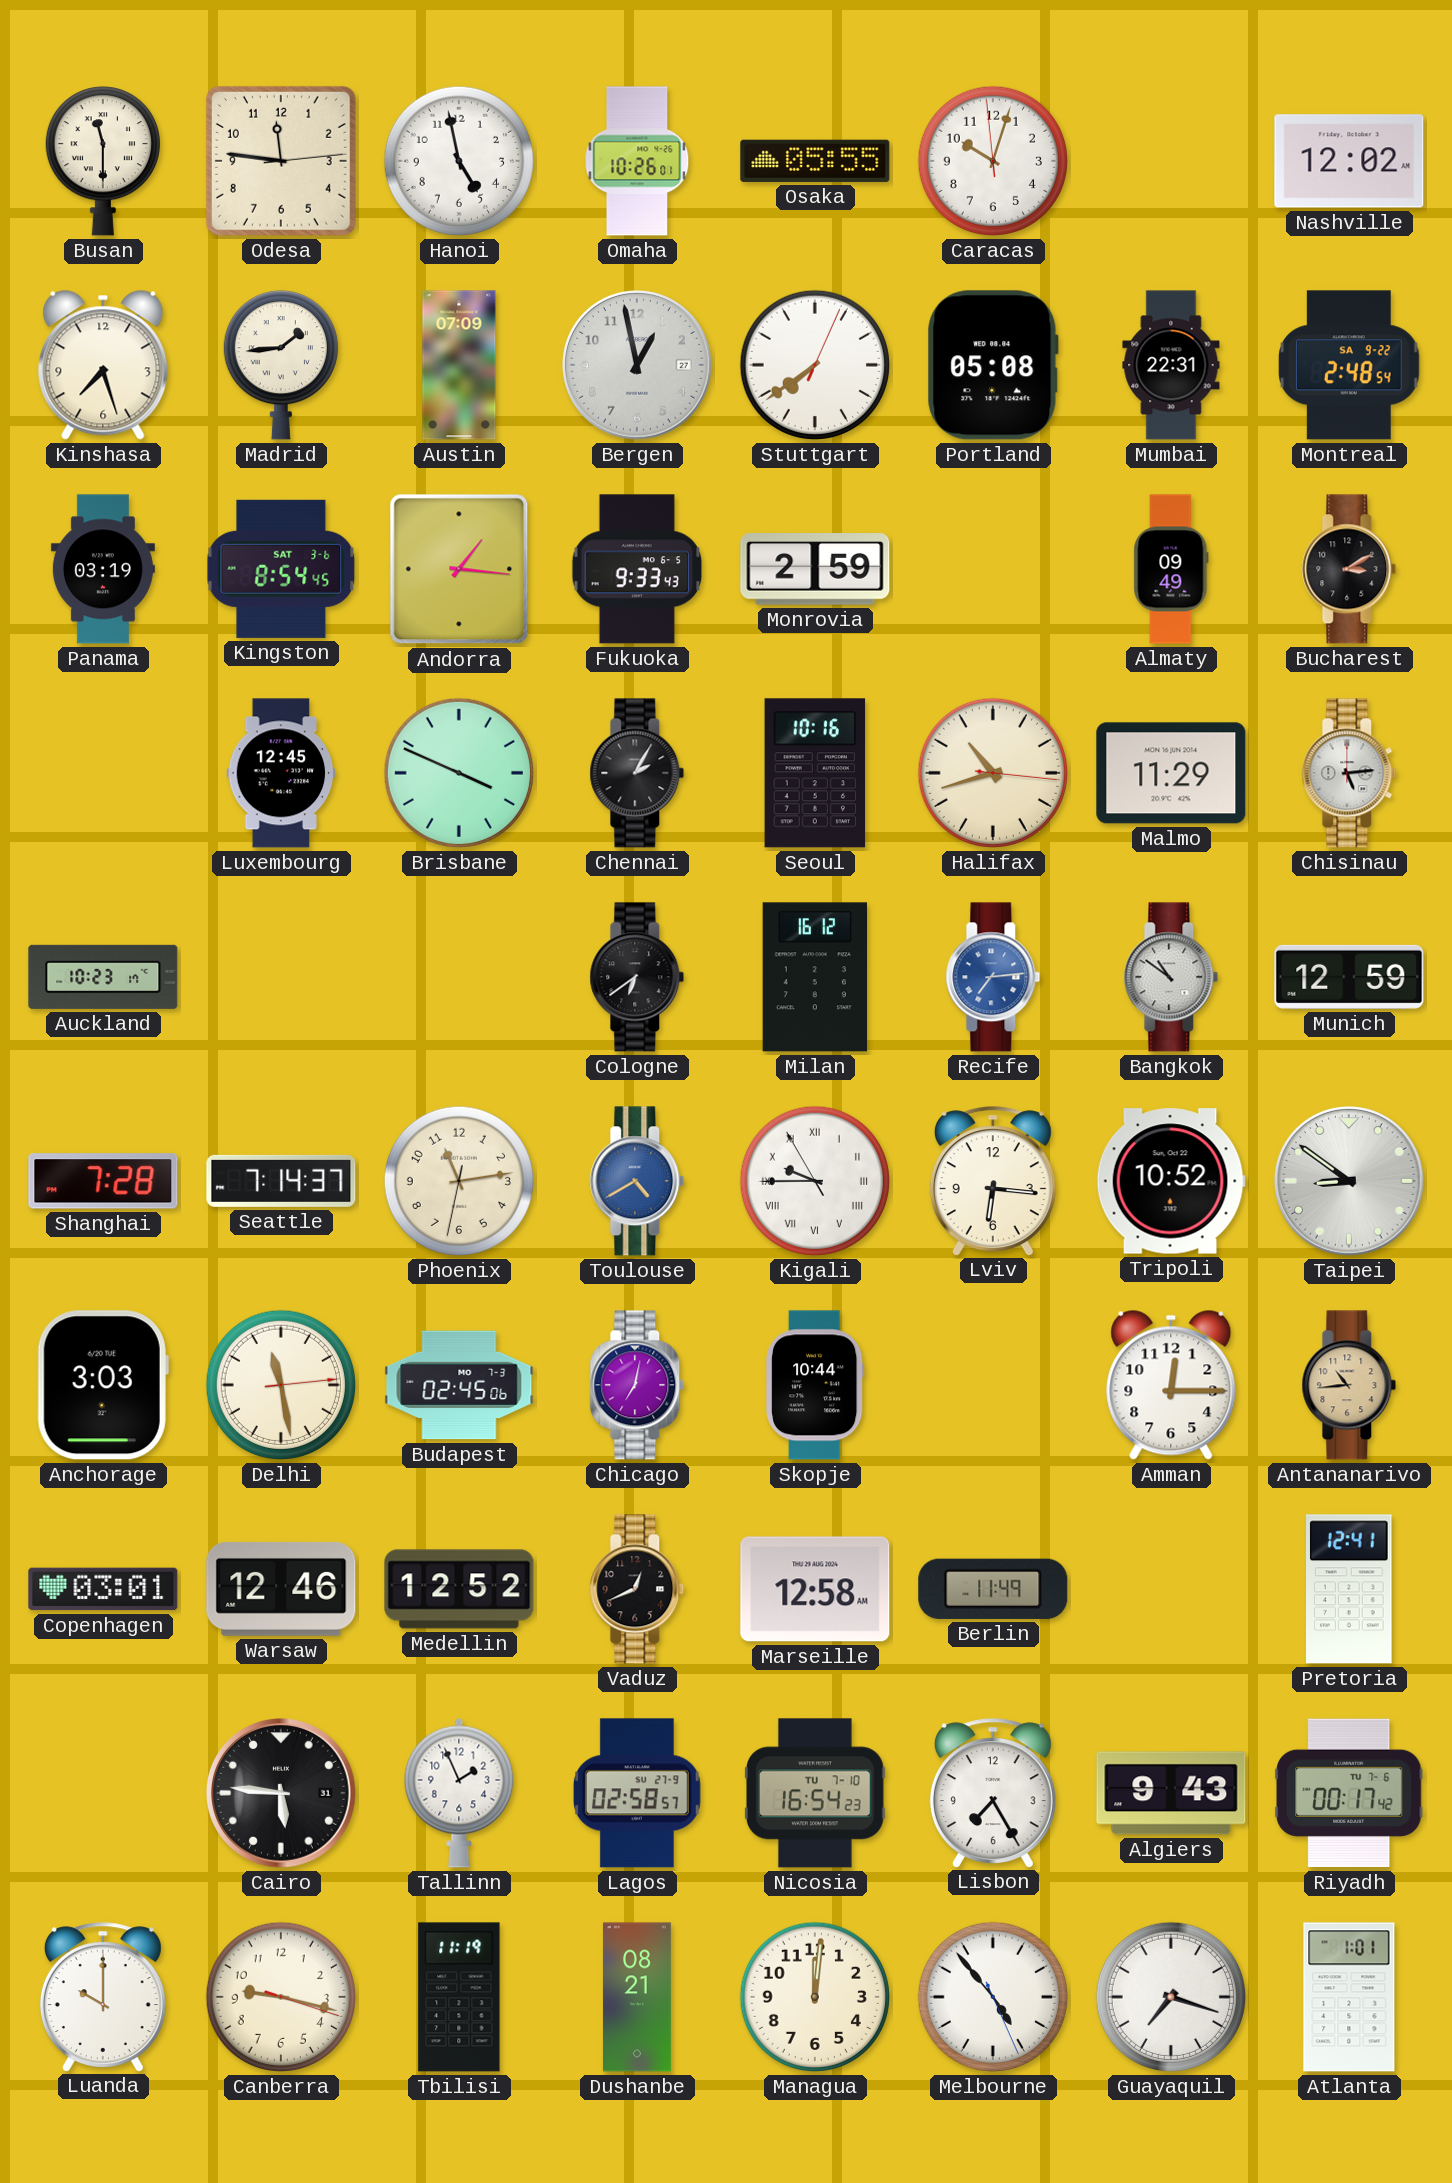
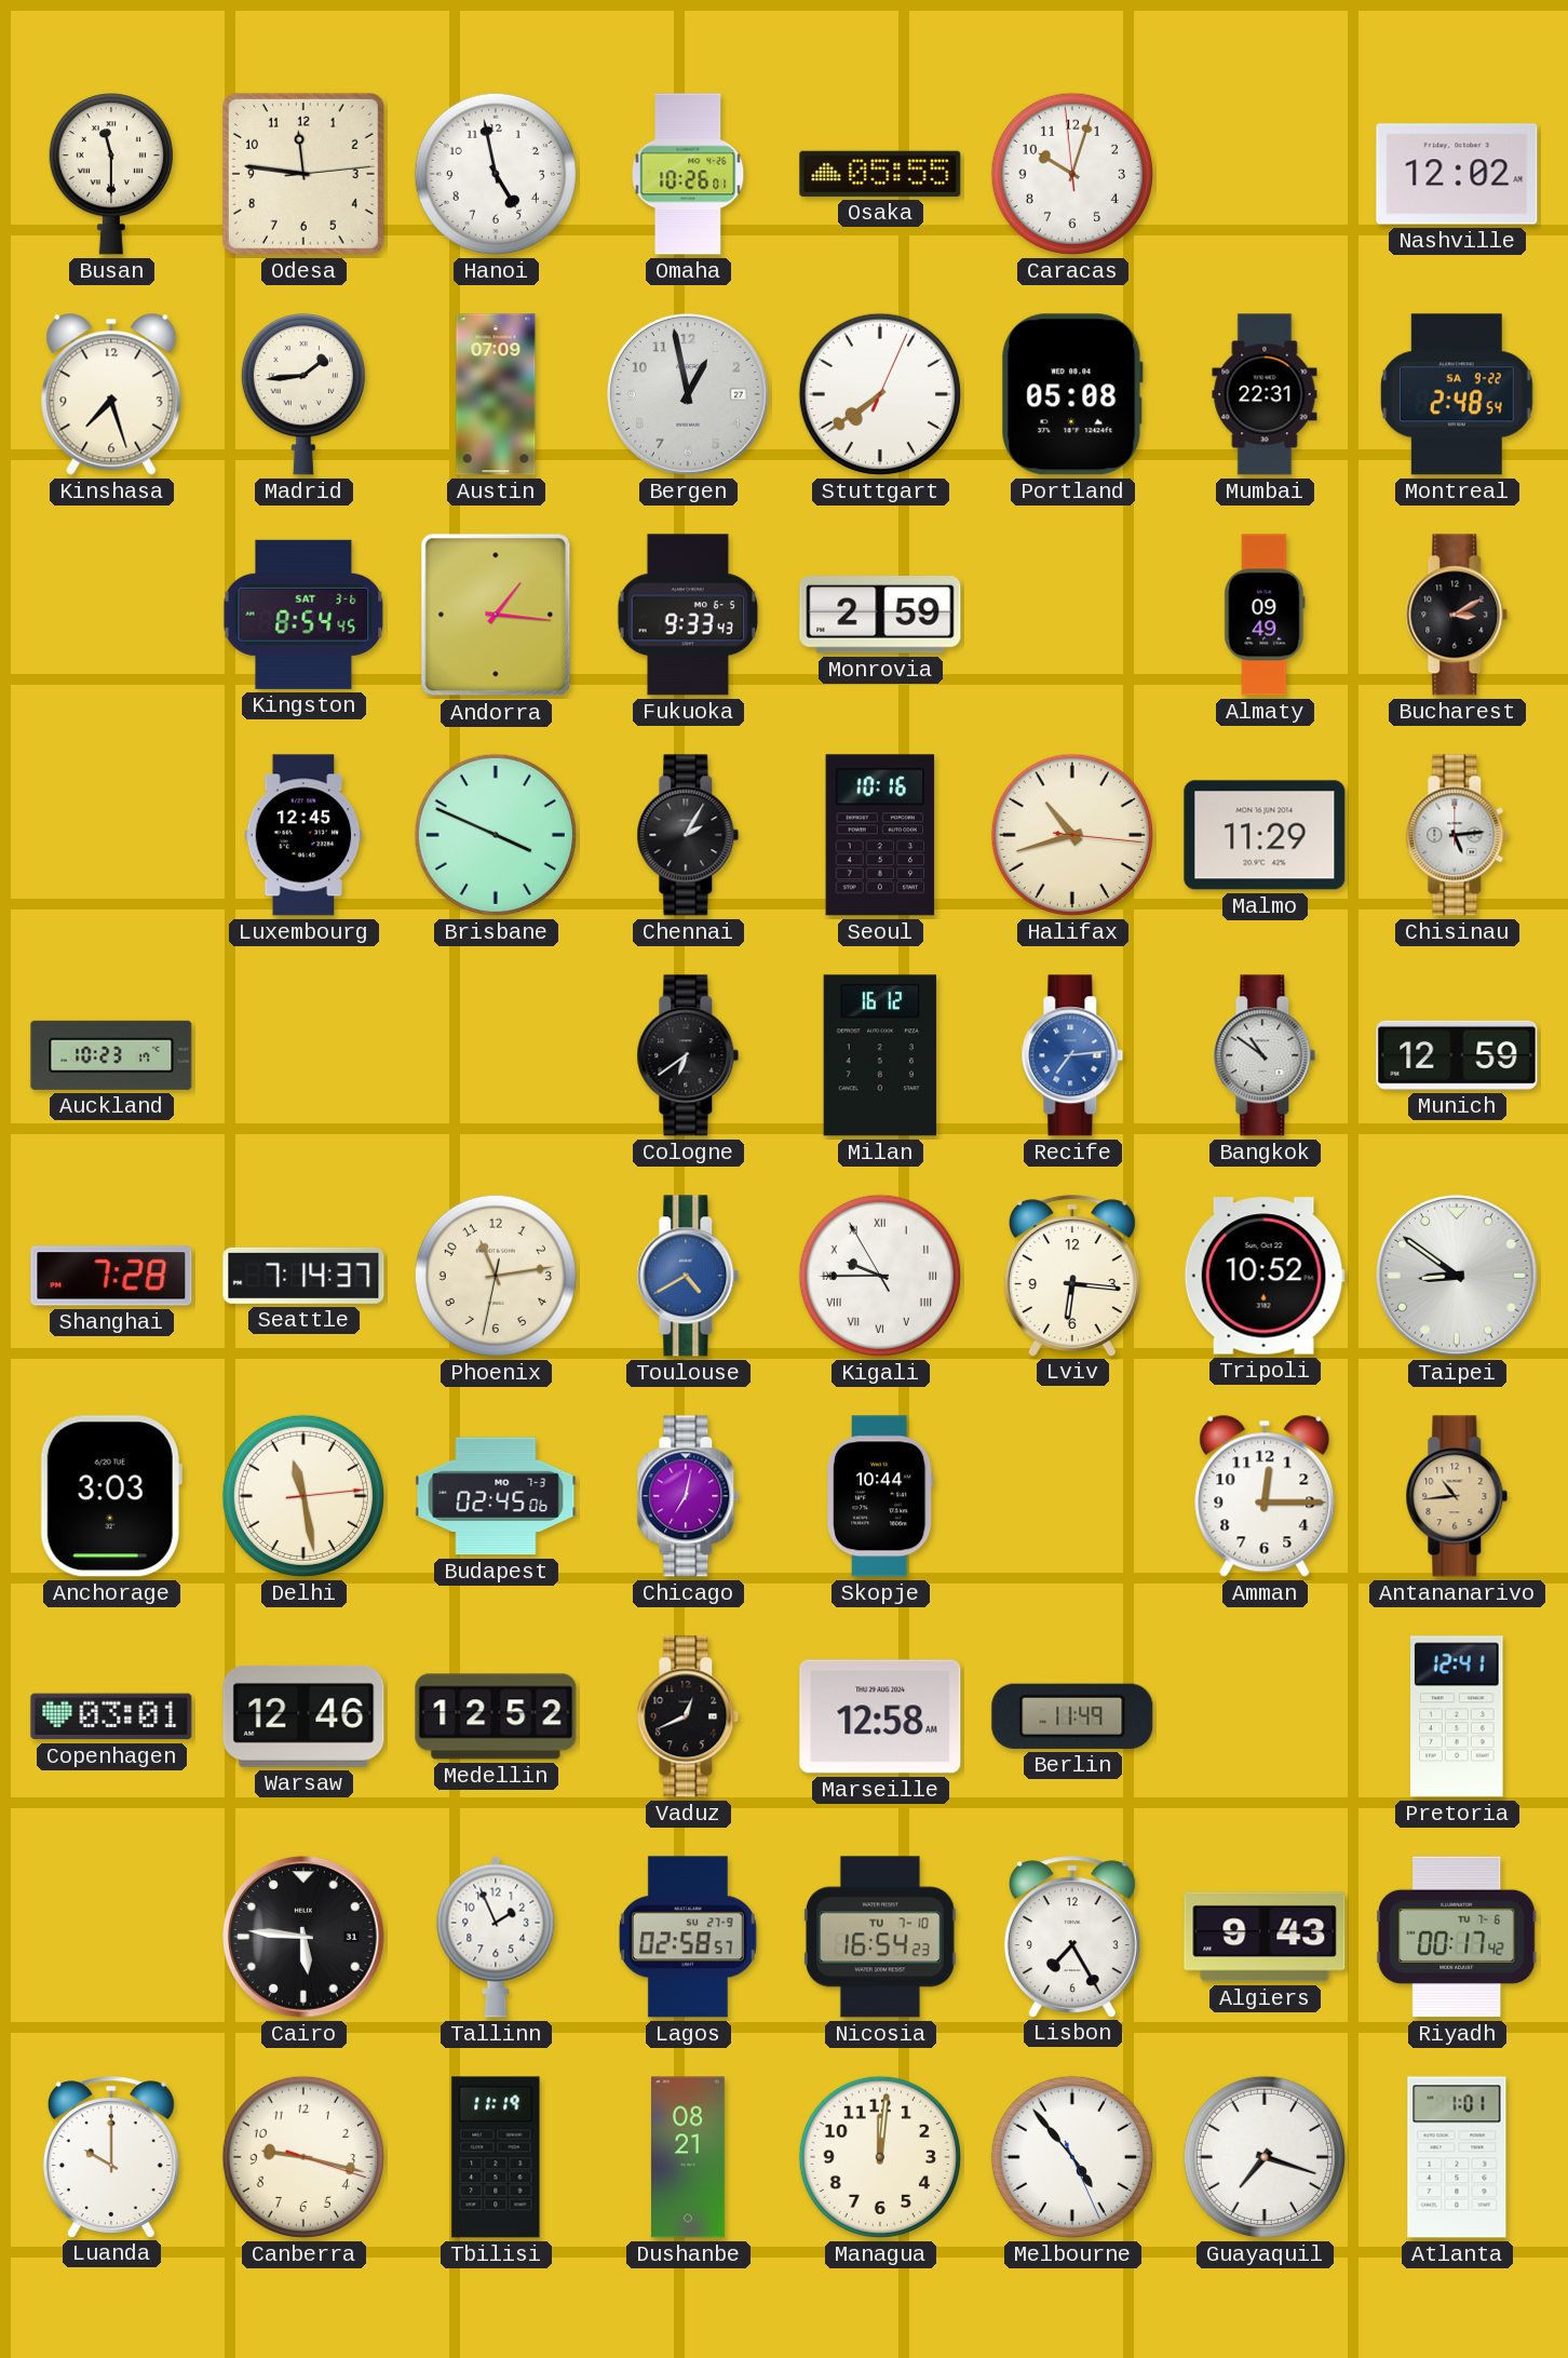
Panama: 03:19 -> none (103, 569)
